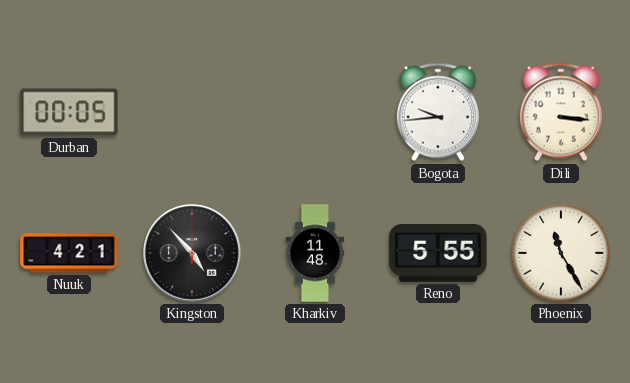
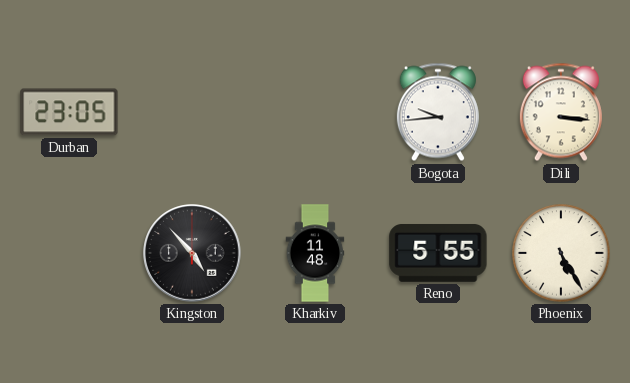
Durban: 00:05 -> 23:05 (69, 112)
Nuuk: 4:21 -> none (69, 253)
Phoenix: 11:25 -> 5:25 (561, 253)
